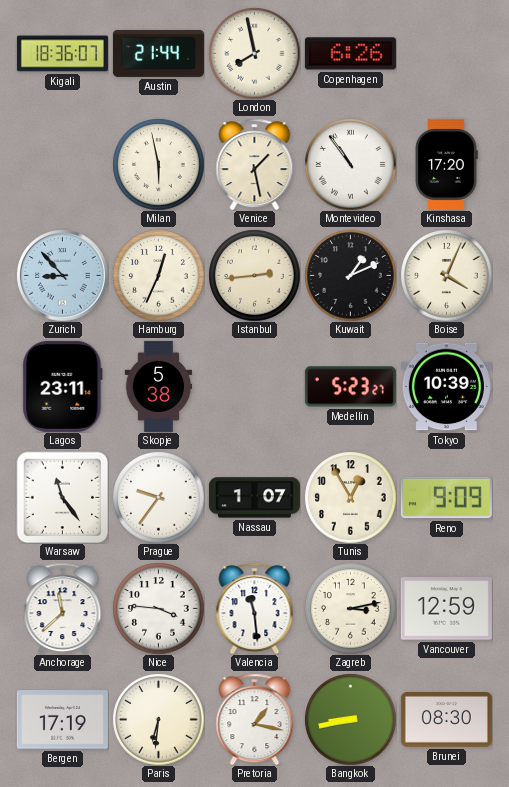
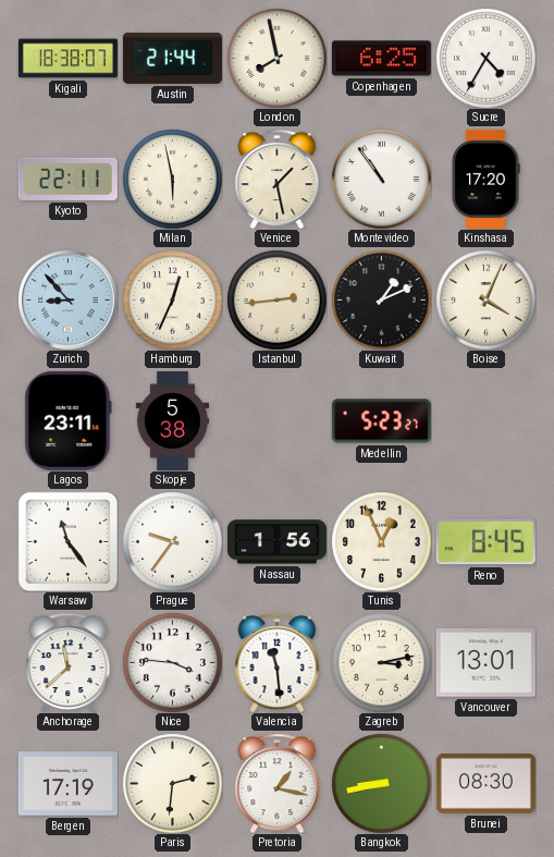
Kigali: 18:36 -> 18:38 (67, 59)
Copenhagen: 6:26 -> 6:25 (381, 59)
Sucre: none -> 4:35 (485, 58)
Kyoto: none -> 22:11 (67, 179)
Tokyo: 10:39 -> none (446, 387)
Nassau: 1:07 -> 1:56 (276, 542)
Tunis: 12:55 -> 12:56 (381, 541)
Reno: 9:09 -> 8:45 (485, 542)
Vancouver: 12:59 -> 13:01 (485, 663)
Paris: 6:31 -> 2:31 (172, 783)
